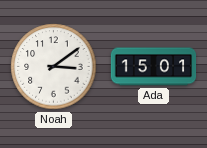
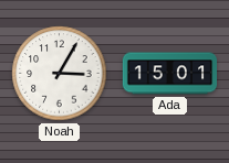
Noah: 3:09 -> 3:05 (60, 74)
